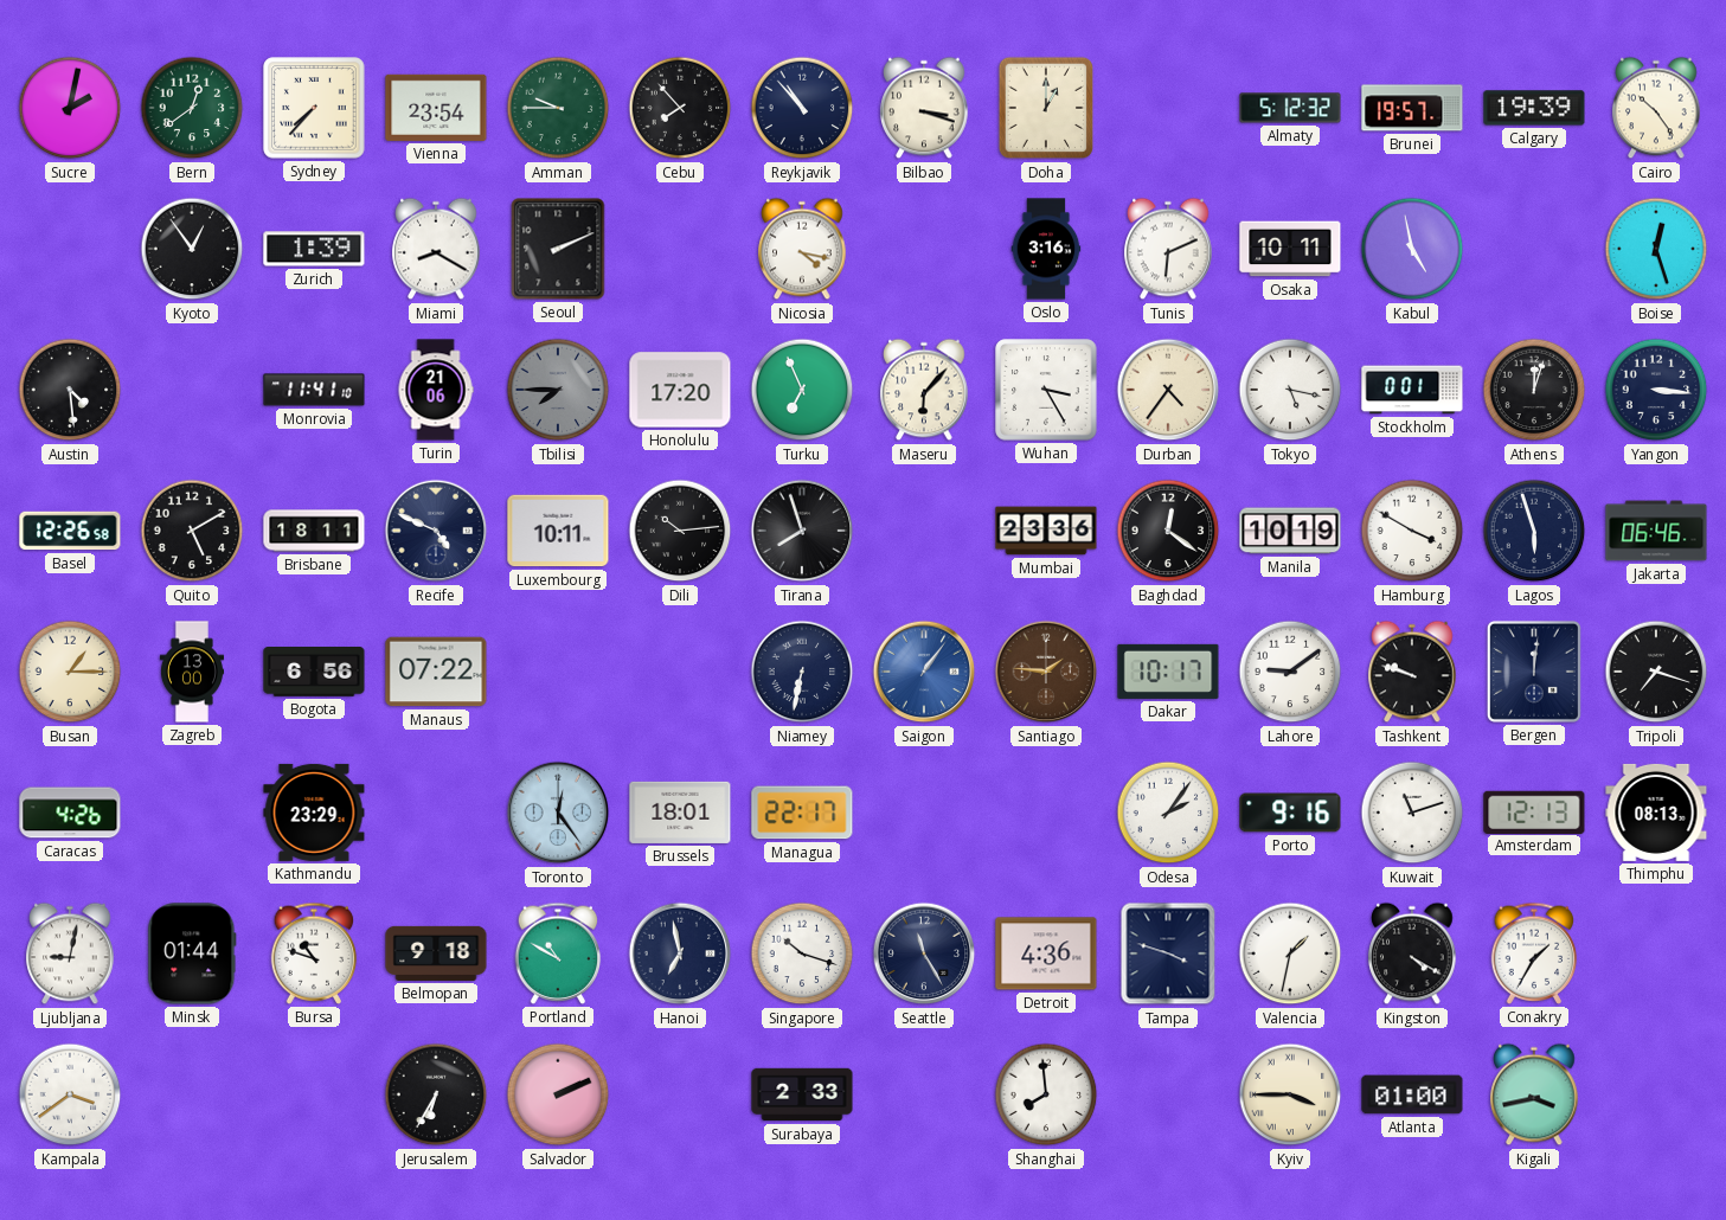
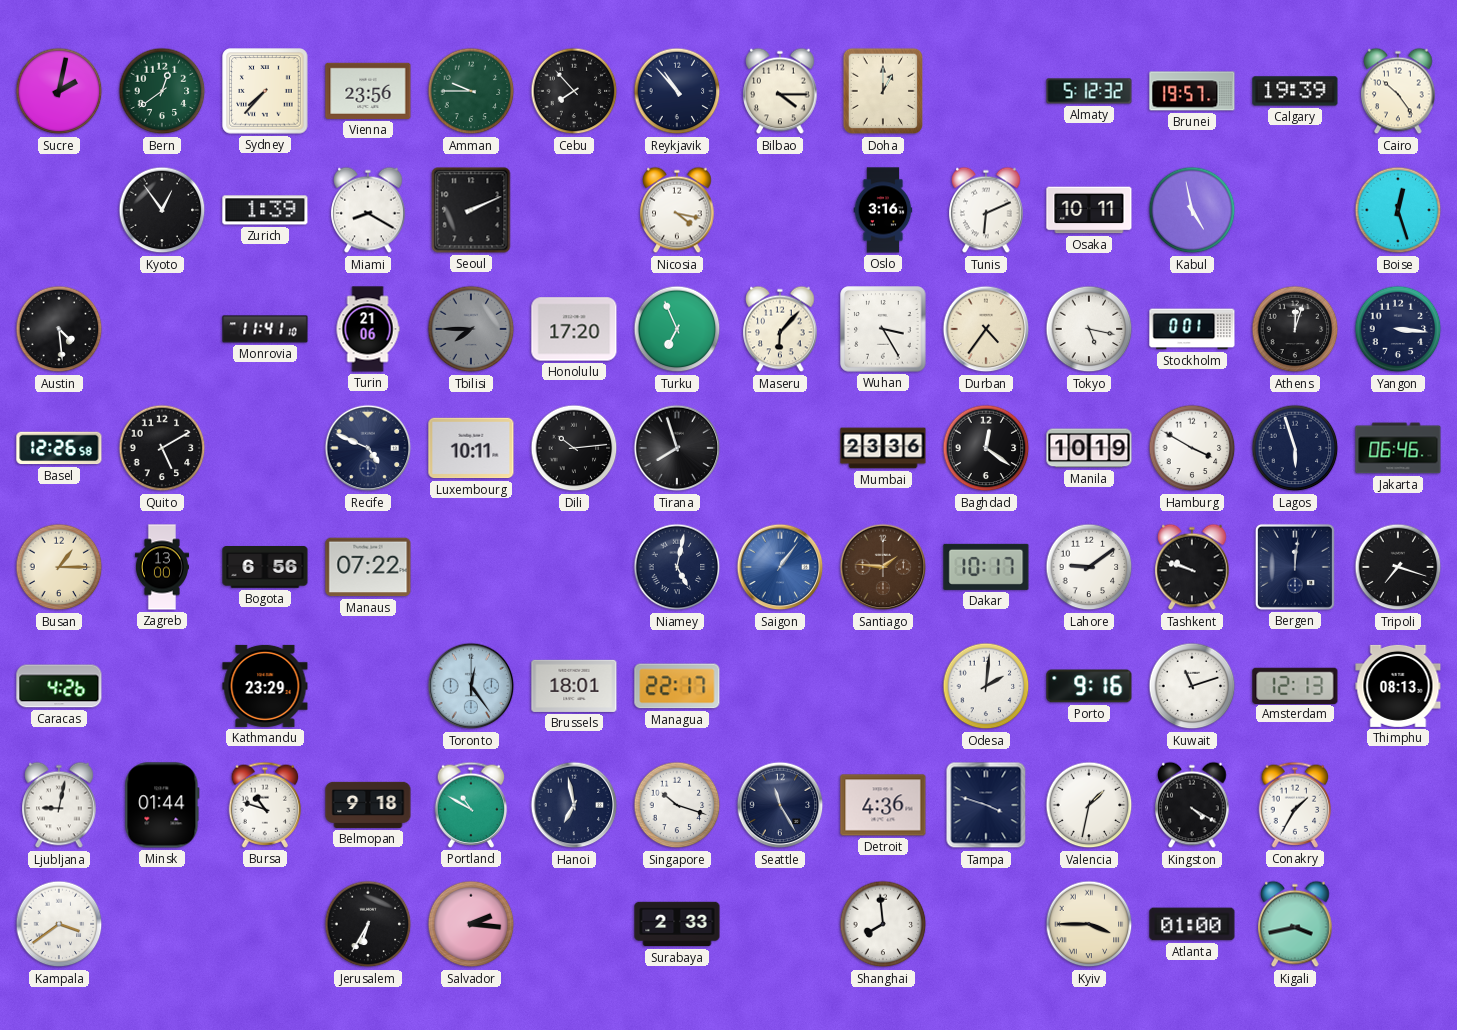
Vienna: 23:54 -> 23:56 (368, 91)
Bilbao: 3:18 -> 4:15 (780, 91)
Brisbane: 18:11 -> none (314, 531)
Niamey: 6:32 -> 5:02 (677, 567)
Odesa: 2:06 -> 2:01 (986, 686)
Salvador: 2:11 -> 2:16 (471, 924)
